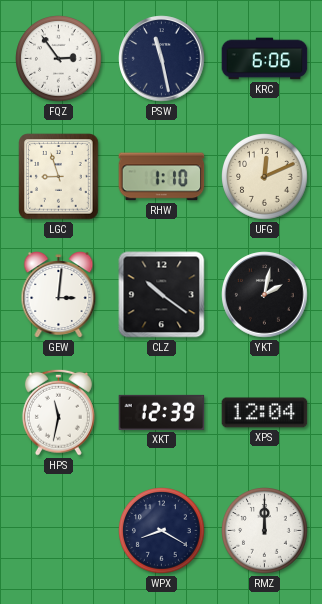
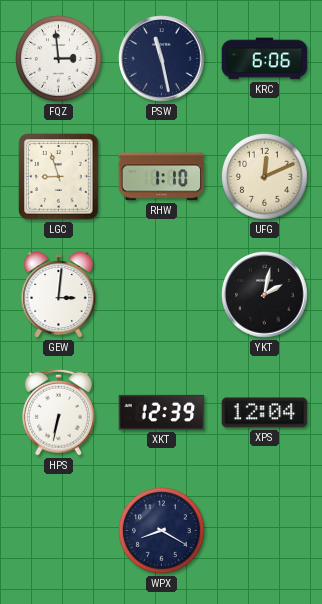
FQZ: 2:54 -> 2:59 (59, 59)
CLZ: 10:21 -> none (162, 295)
HPS: 11:32 -> 6:32 (58, 412)
RMZ: 12:00 -> none (265, 531)
